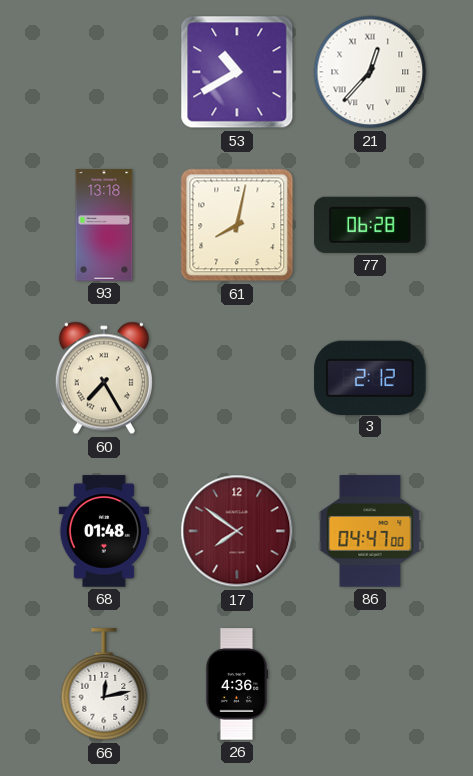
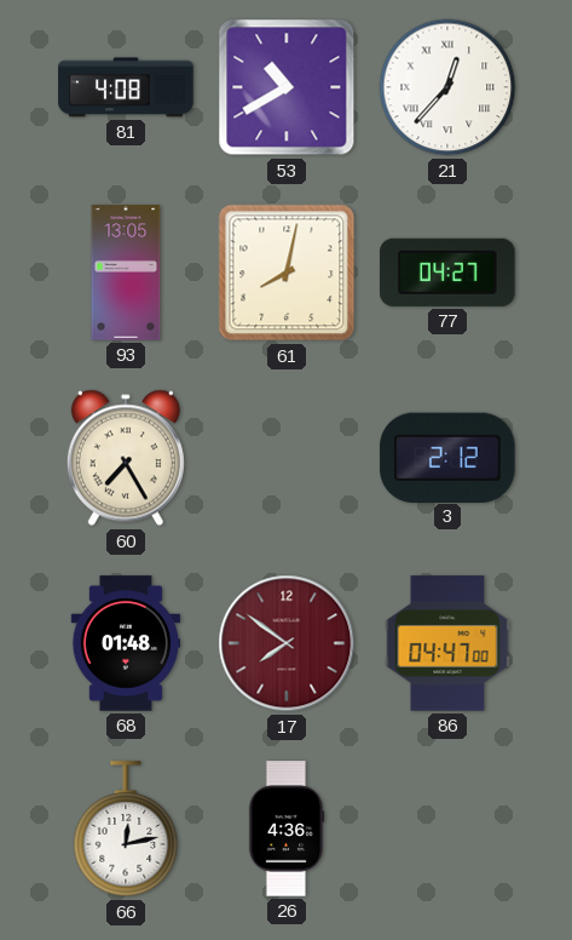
81: none -> 4:08 (126, 87)
93: 13:18 -> 13:05 (126, 273)
77: 06:28 -> 04:27 (447, 273)
